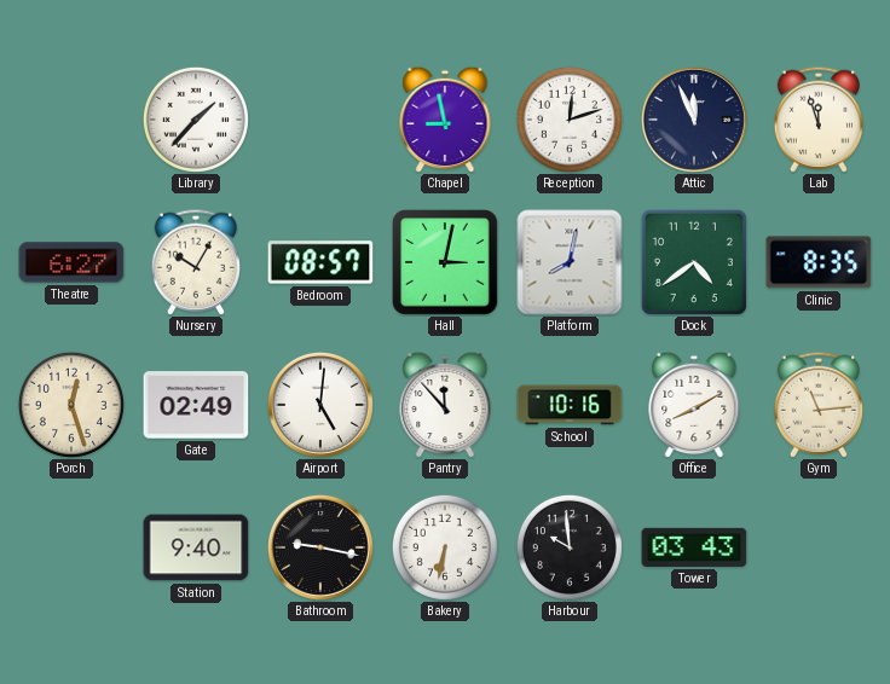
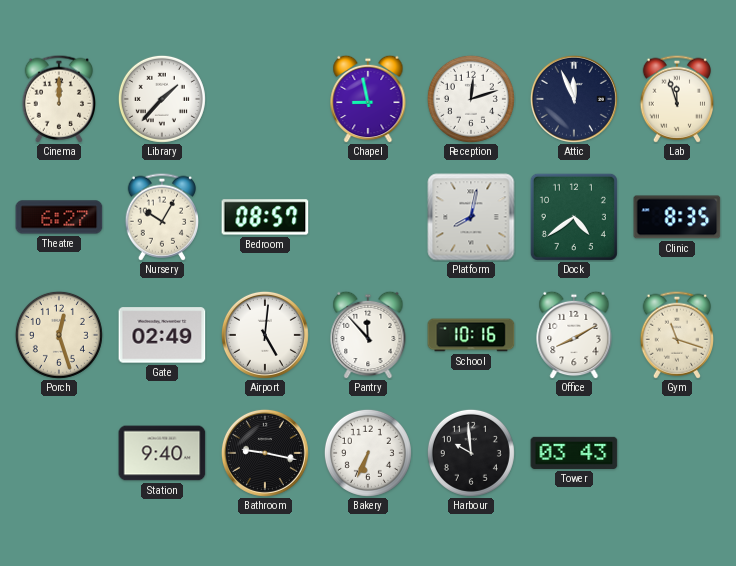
Cinema: none -> 12:00 (58, 99)
Hall: 3:02 -> none (446, 263)
Gym: 11:14 -> 11:18 (676, 335)
Bakery: 6:32 -> 6:34 (368, 453)
